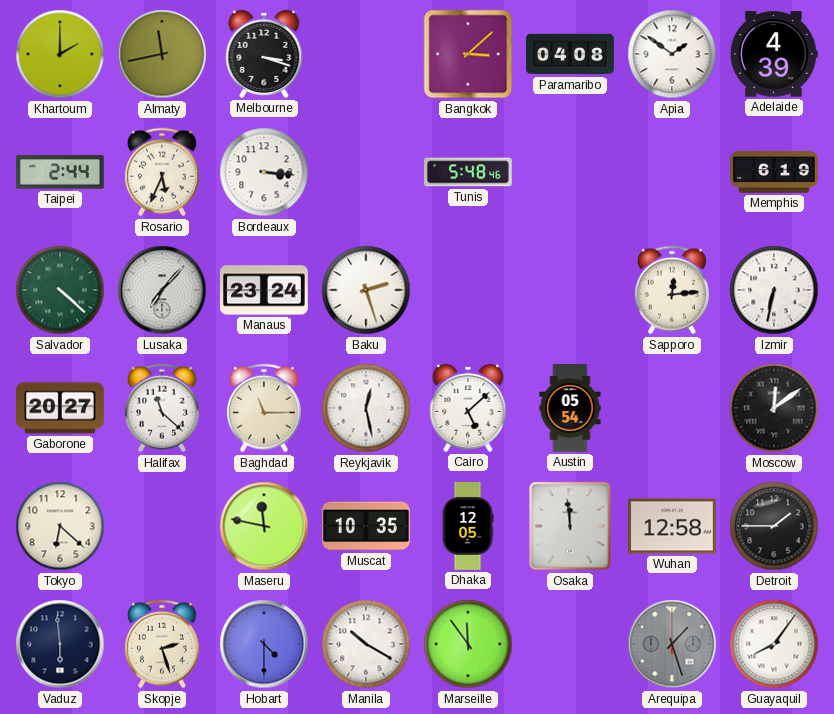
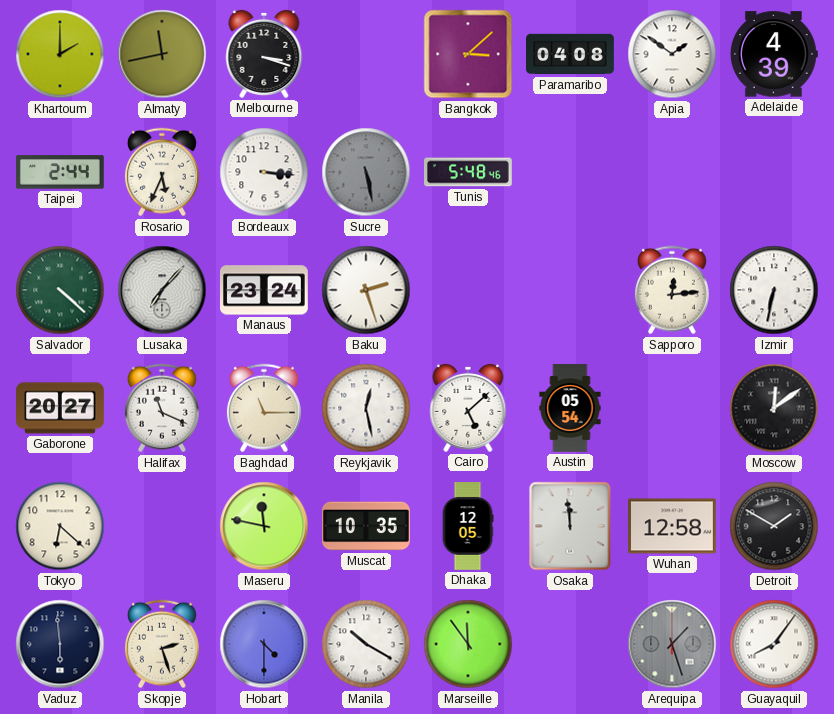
Sucre: none -> 5:28 (366, 172)
Memphis: 6:19 -> none (775, 172)
Halifax: 11:22 -> 11:19 (162, 408)
Detroit: 1:45 -> 1:50 (774, 526)
